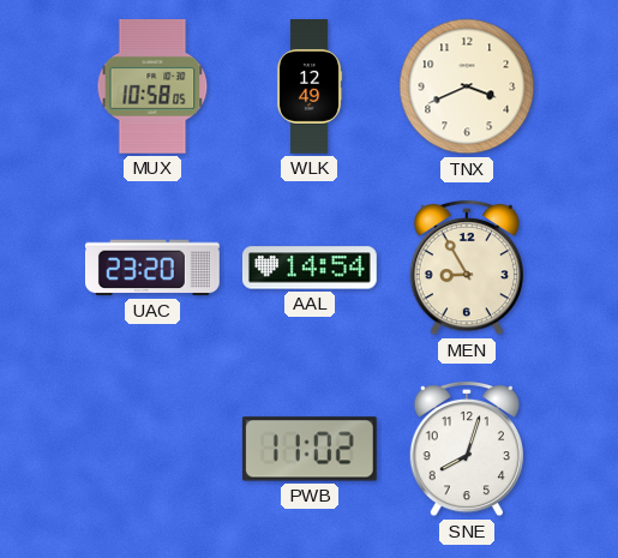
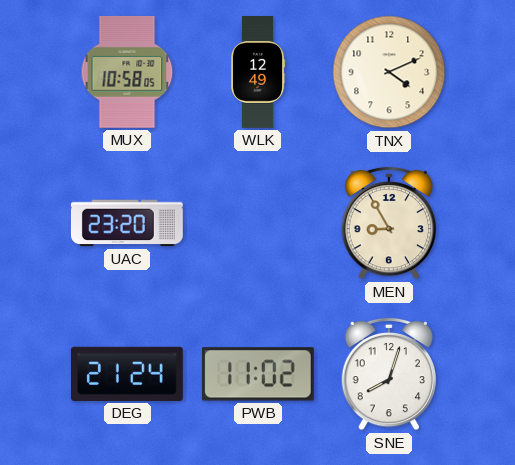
TNX: 3:41 -> 4:11 (389, 72)
AAL: 14:54 -> none (310, 268)
DEG: none -> 21:24 (127, 374)
